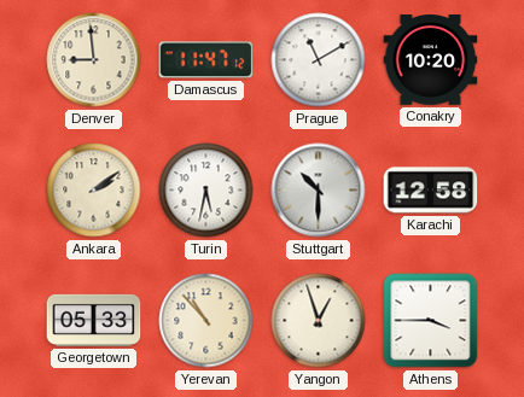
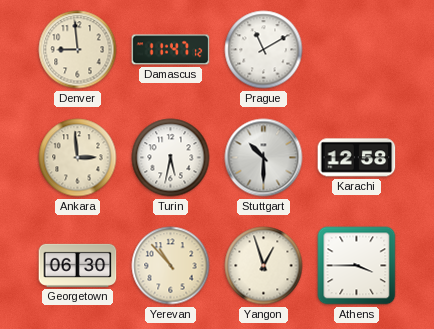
Conakry: 10:20 -> none (431, 60)
Ankara: 2:09 -> 2:59 (78, 158)
Georgetown: 05:33 -> 06:30 (78, 265)
